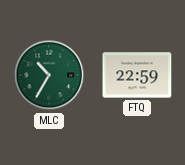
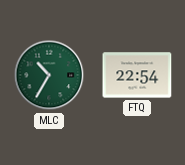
FTQ: 22:59 -> 22:54 (137, 75)
